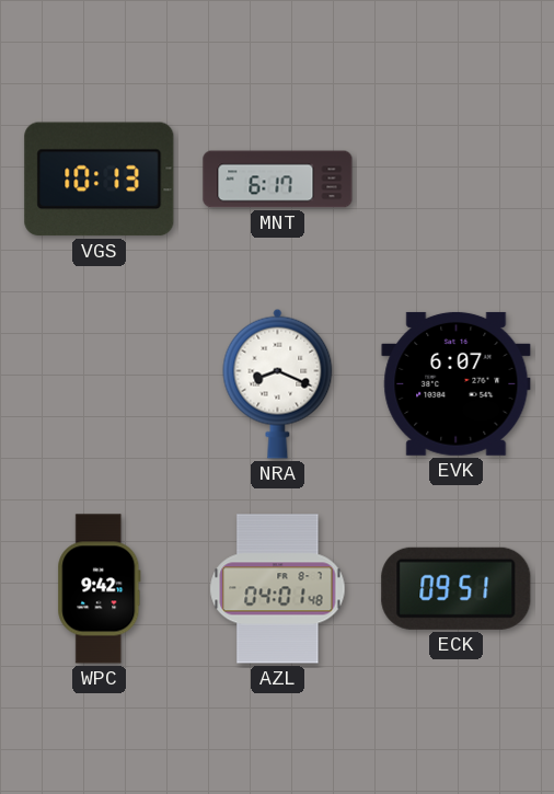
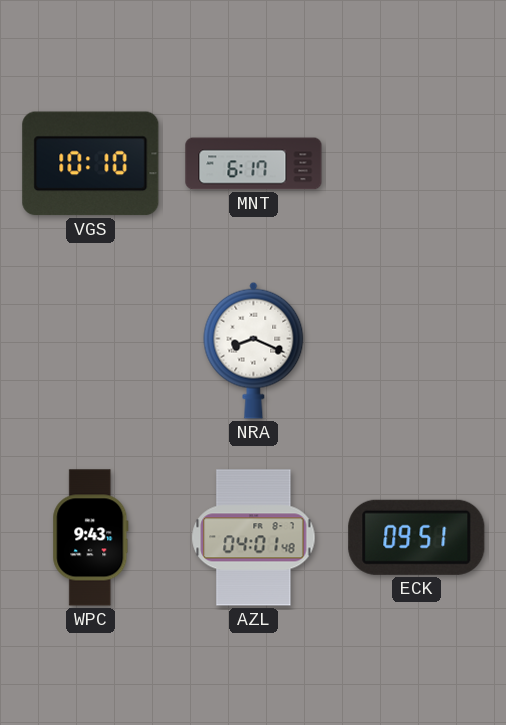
VGS: 10:13 -> 10:10 (91, 164)
EVK: 6:07 -> none (457, 383)
WPC: 9:42 -> 9:43 (91, 538)
